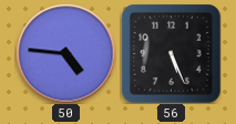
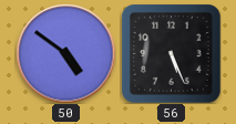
50: 4:46 -> 4:51 (65, 53)
